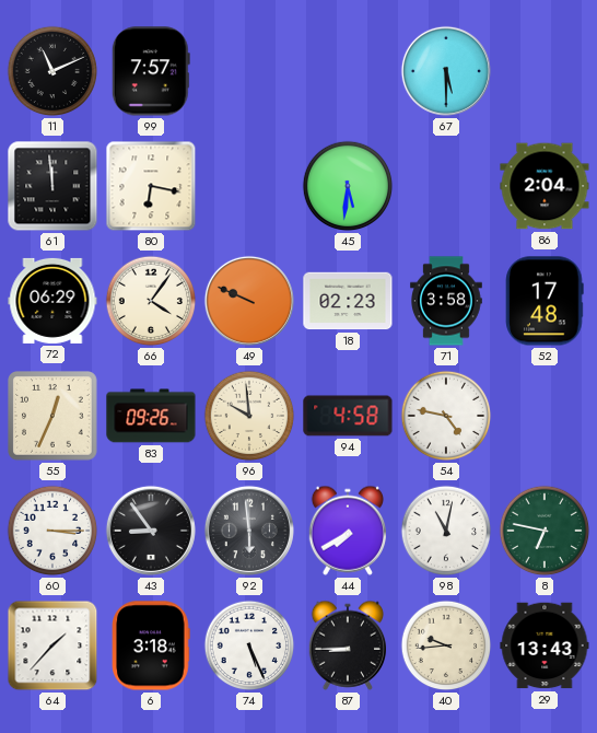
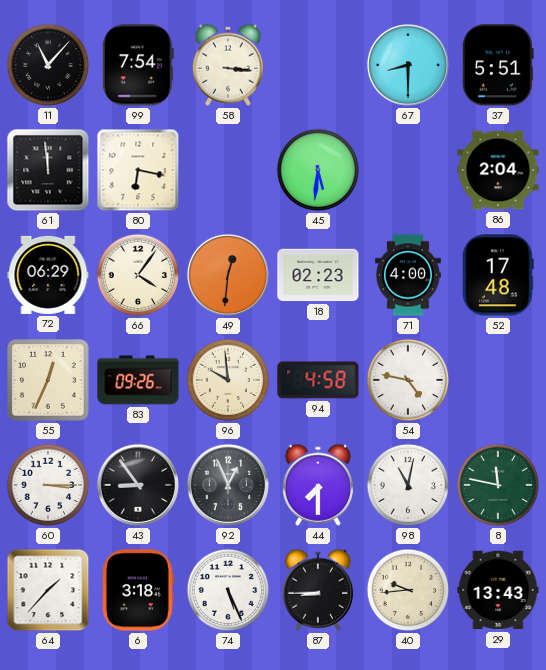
11: 11:11 -> 11:07 (48, 65)
99: 7:57 -> 7:54 (138, 65)
58: none -> 3:16 (227, 65)
67: 5:30 -> 8:30 (408, 65)
37: none -> 5:51 (498, 65)
49: 9:49 -> 12:31 (228, 275)
71: 3:58 -> 4:00 (409, 275)
92: 5:59 -> 12:56 (228, 485)
44: 7:40 -> 7:30 (317, 485)
8: 6:47 -> 11:47 (498, 485)
